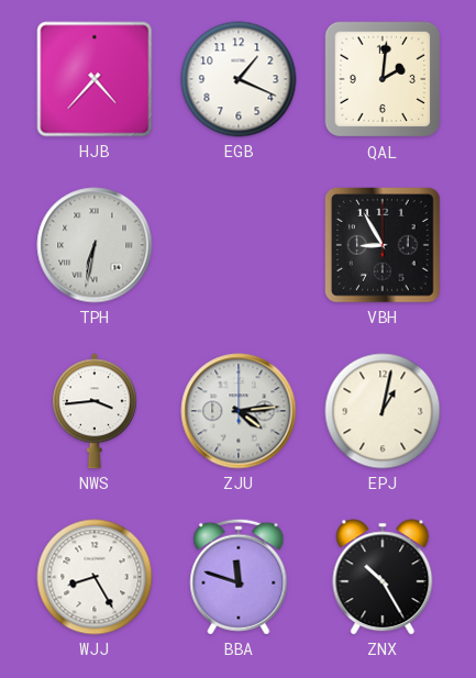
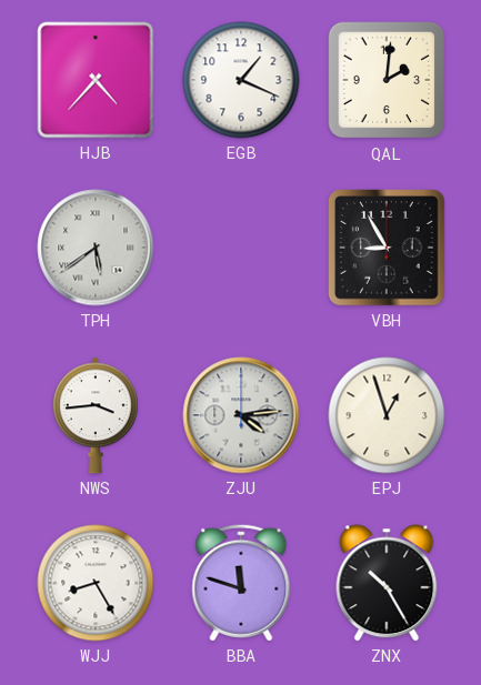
TPH: 6:32 -> 5:39 (96, 248)
EPJ: 1:02 -> 12:57 (387, 415)
